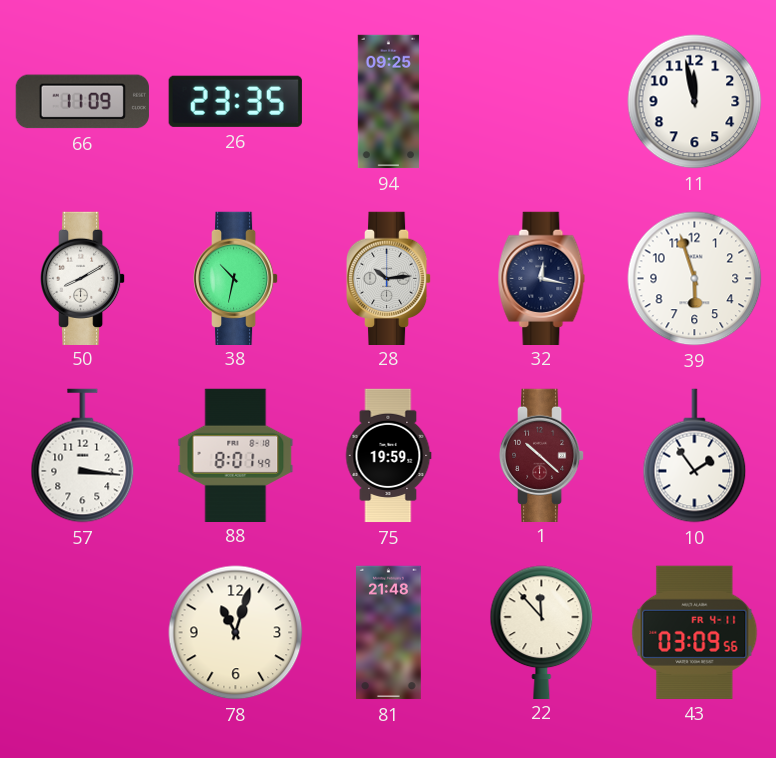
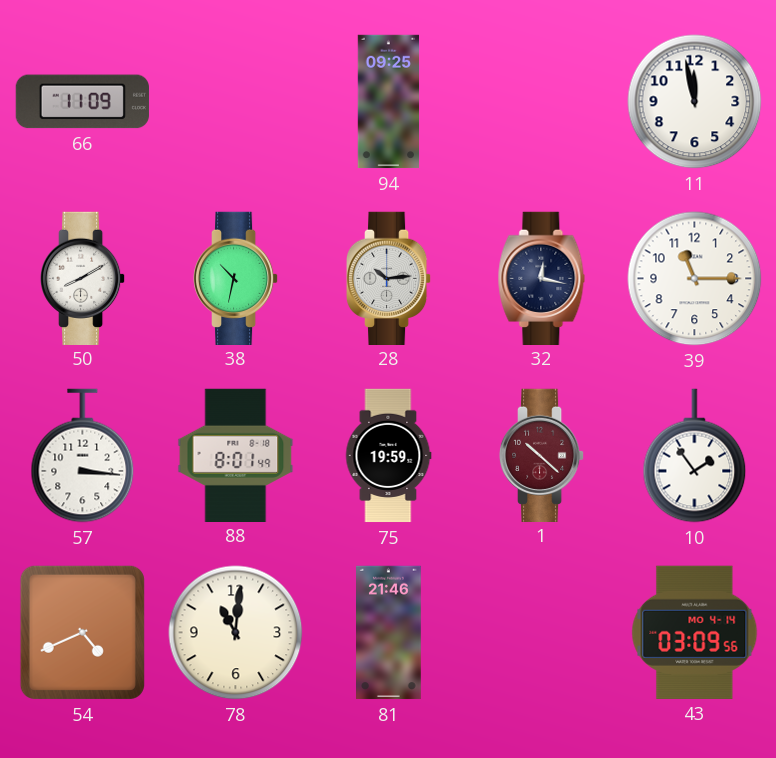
26: 23:35 -> none (235, 101)
39: 5:57 -> 11:15 (695, 279)
54: none -> 4:41 (82, 632)
78: 11:03 -> 11:01 (236, 633)
81: 21:48 -> 21:46 (389, 633)
22: 11:53 -> none (542, 632)
43 date: FR 4-11 -> MO 4-14 (695, 632)
